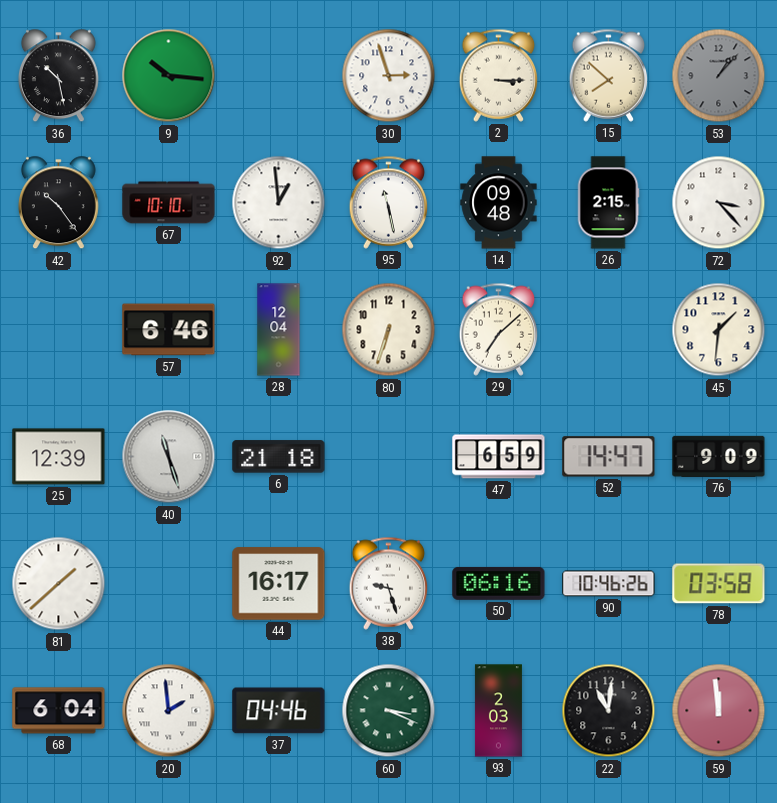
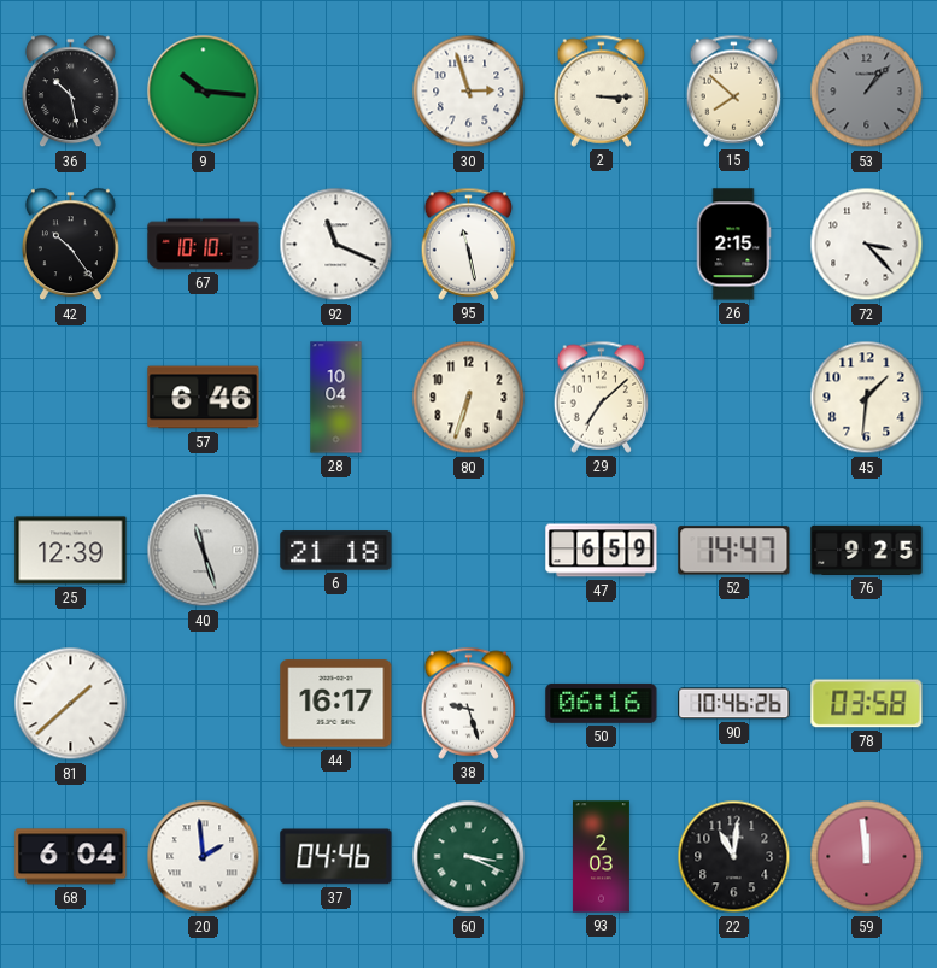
92: 12:59 -> 11:19 (336, 245)
14: 09:48 -> none (499, 203)
28: 12:04 -> 10:04 (336, 398)
76: 9:09 -> 9:25 (867, 550)
